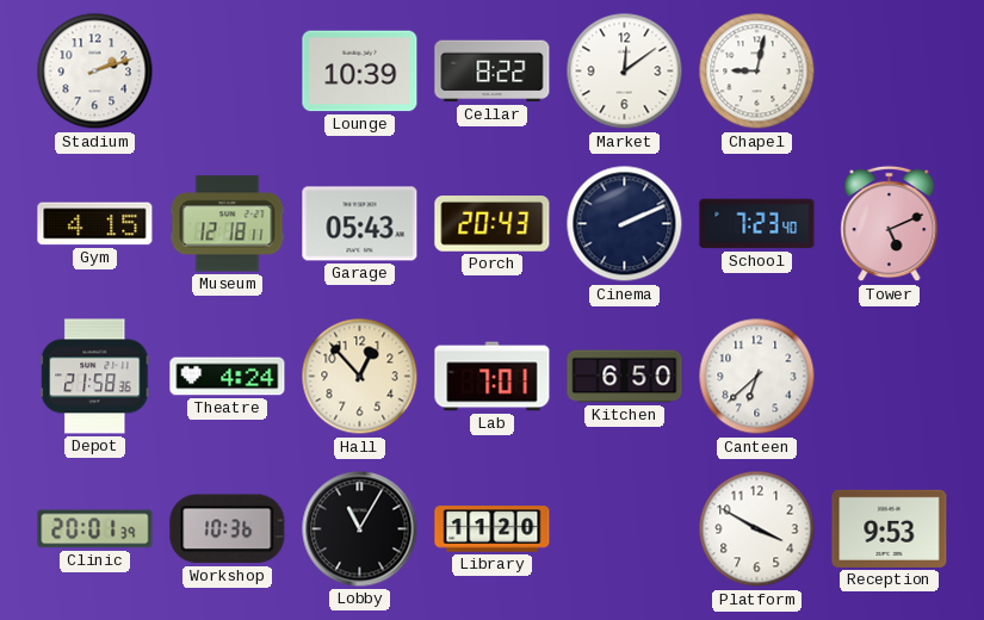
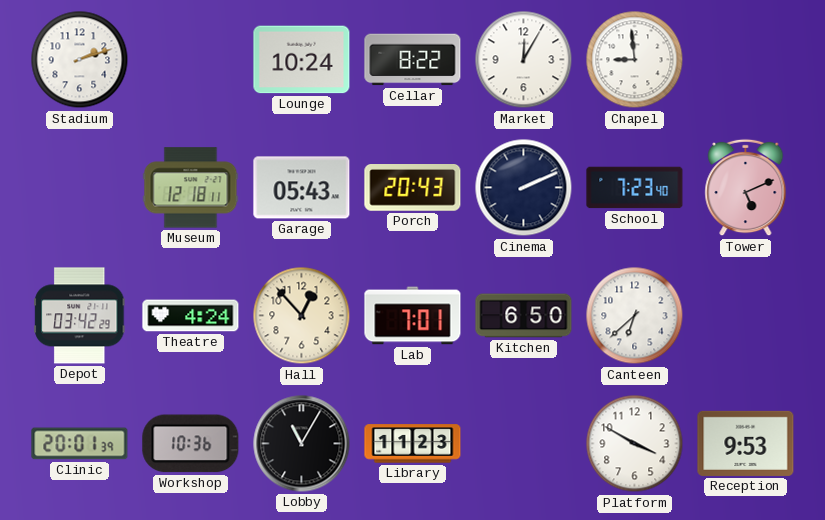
Lounge: 10:39 -> 10:24 (302, 60)
Market: 12:09 -> 12:05 (524, 60)
Chapel: 9:02 -> 8:59 (635, 60)
Gym: 4:15 -> none (95, 224)
Depot: 21:58 -> 03:42 (80, 316)
Library: 11:20 -> 11:23 (413, 444)
